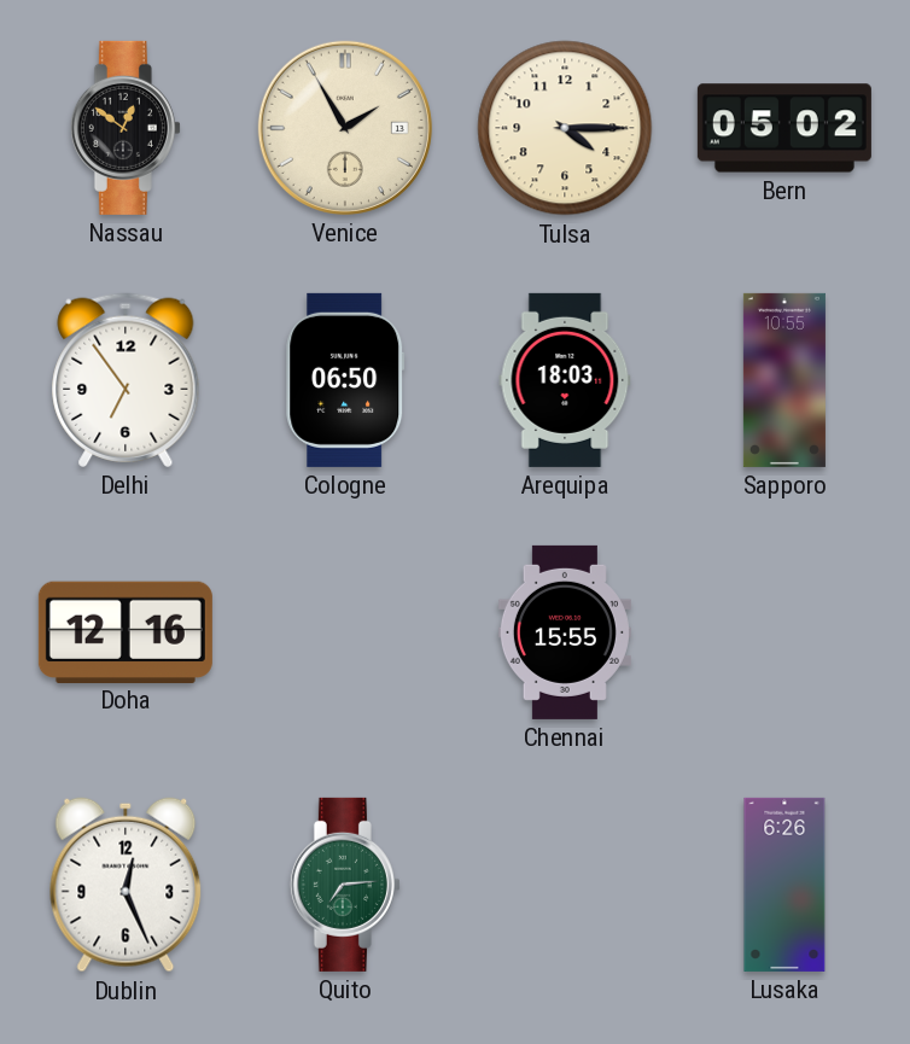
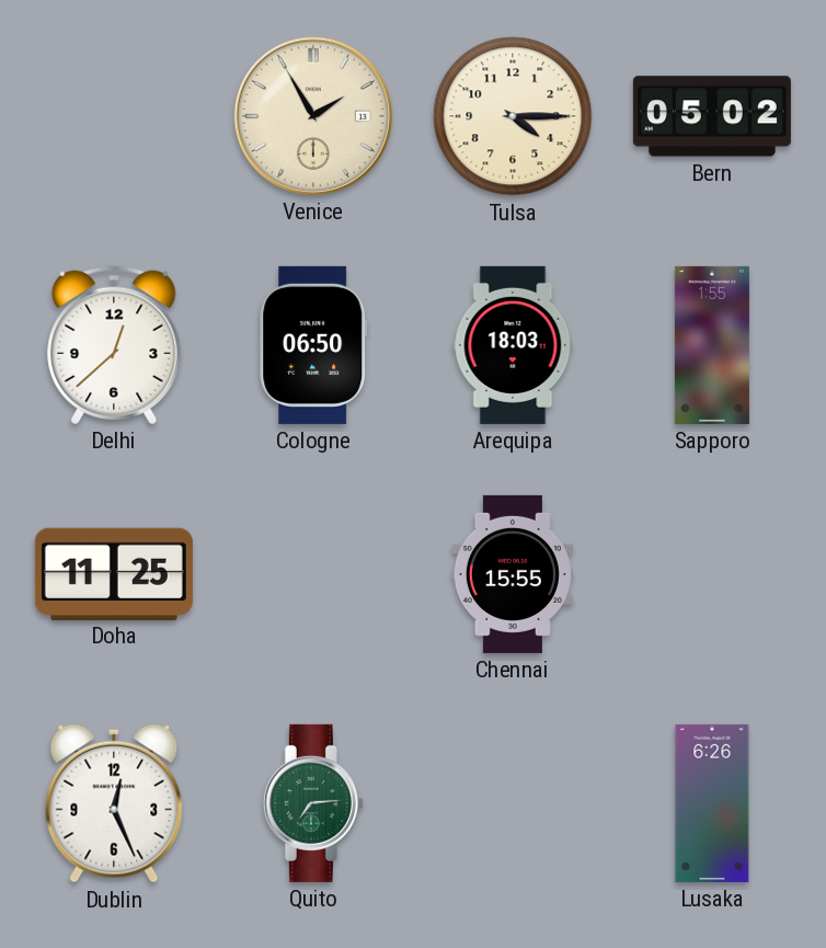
Nassau: 12:51 -> none (126, 128)
Delhi: 6:54 -> 12:38 (114, 345)
Sapporo: 10:55 -> 1:55 (712, 345)
Doha: 12:16 -> 11:25 (114, 573)
